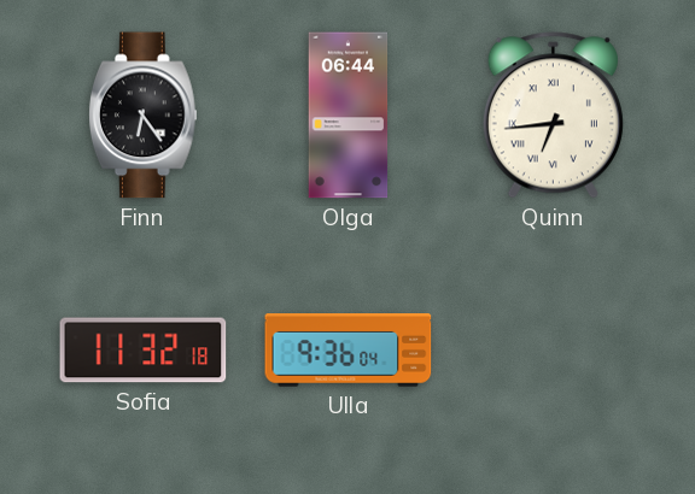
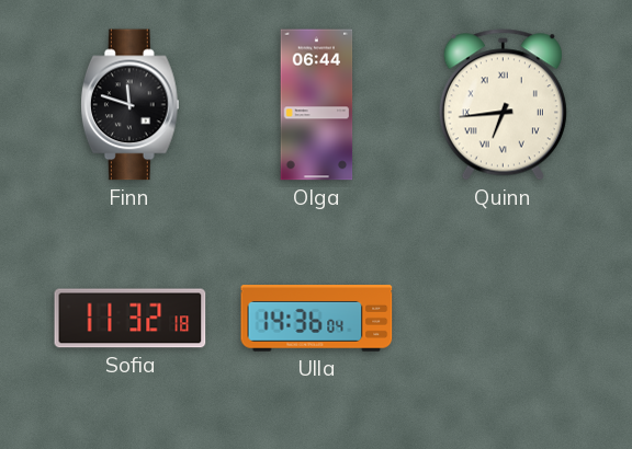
Finn: 6:24 -> 11:48 (129, 105)
Ulla: 9:36 -> 14:36 (317, 319)
